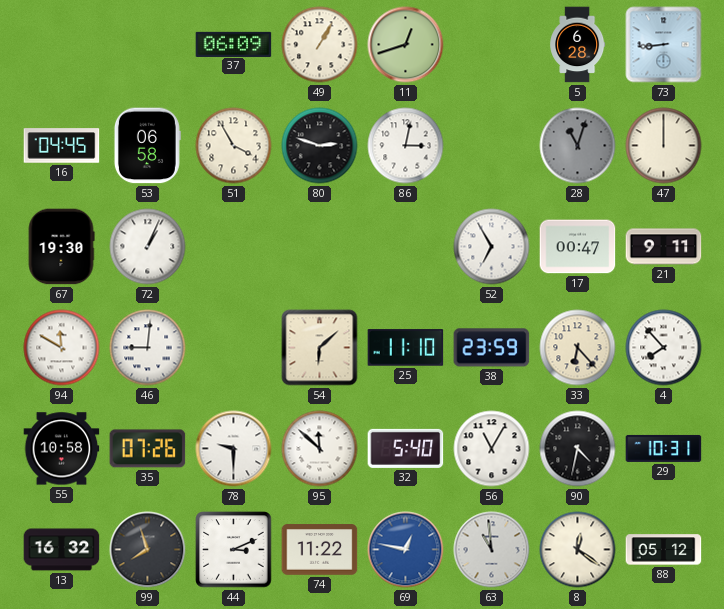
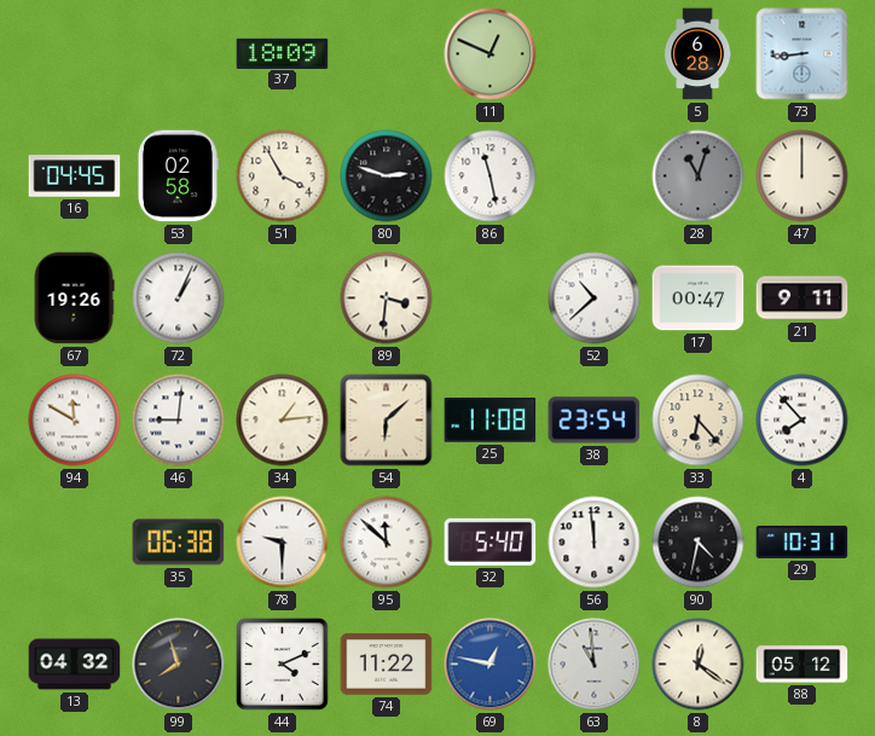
37: 06:09 -> 18:09 (283, 53)
49: 1:05 -> none (320, 45)
11: 12:42 -> 12:49 (491, 54)
53: 06:58 -> 02:58 (178, 176)
86: 3:02 -> 11:28 (491, 176)
67: 19:30 -> 19:26 (74, 299)
89: none -> 3:31 (387, 299)
52: 6:55 -> 10:38 (595, 299)
34: none -> 1:14 (283, 421)
25: 11:10 -> 11:08 (491, 421)
38: 23:59 -> 23:54 (595, 421)
55: 10:58 -> none (62, 449)
35: 07:26 -> 06:38 (179, 543)
56: 11:05 -> 11:59 (595, 543)
13: 16:32 -> 04:32 (75, 665)
44: 3:11 -> 4:11 (283, 665)
